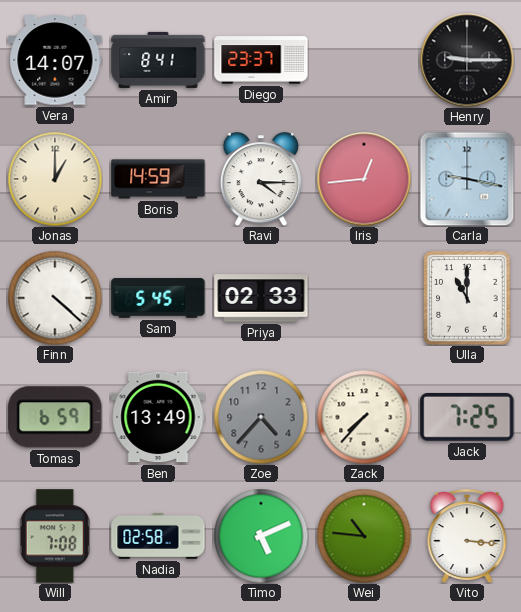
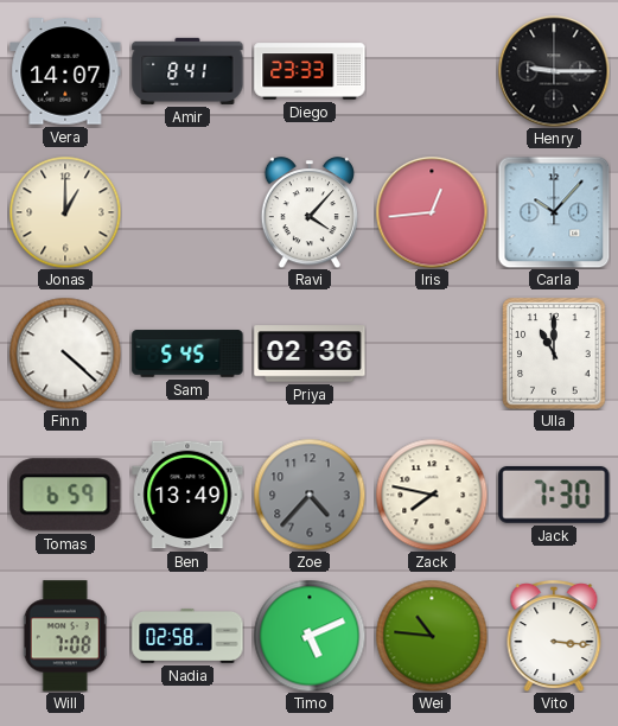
Diego: 23:37 -> 23:33 (310, 71)
Boris: 14:59 -> none (158, 179)
Ravi: 4:15 -> 4:07 (310, 212)
Carla: 9:17 -> 10:07 (554, 212)
Priya: 02:33 -> 02:36 (310, 354)
Zack: 7:37 -> 7:47 (432, 495)
Jack: 7:25 -> 7:30 (554, 495)
